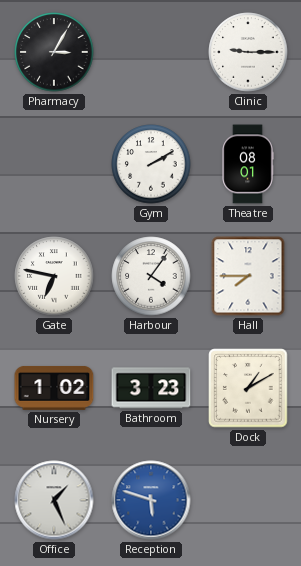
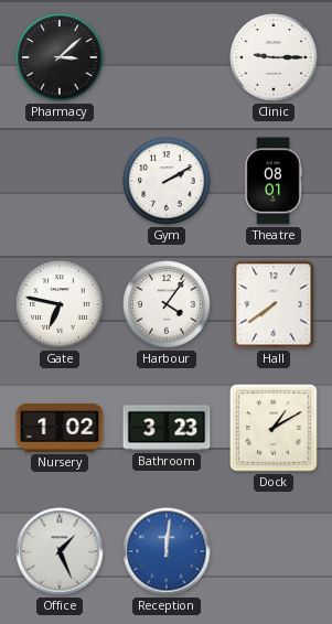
Pharmacy: 3:05 -> 3:08 (60, 57)
Hall: 7:45 -> 7:39 (274, 304)
Reception: 5:48 -> 12:01 (167, 551)
